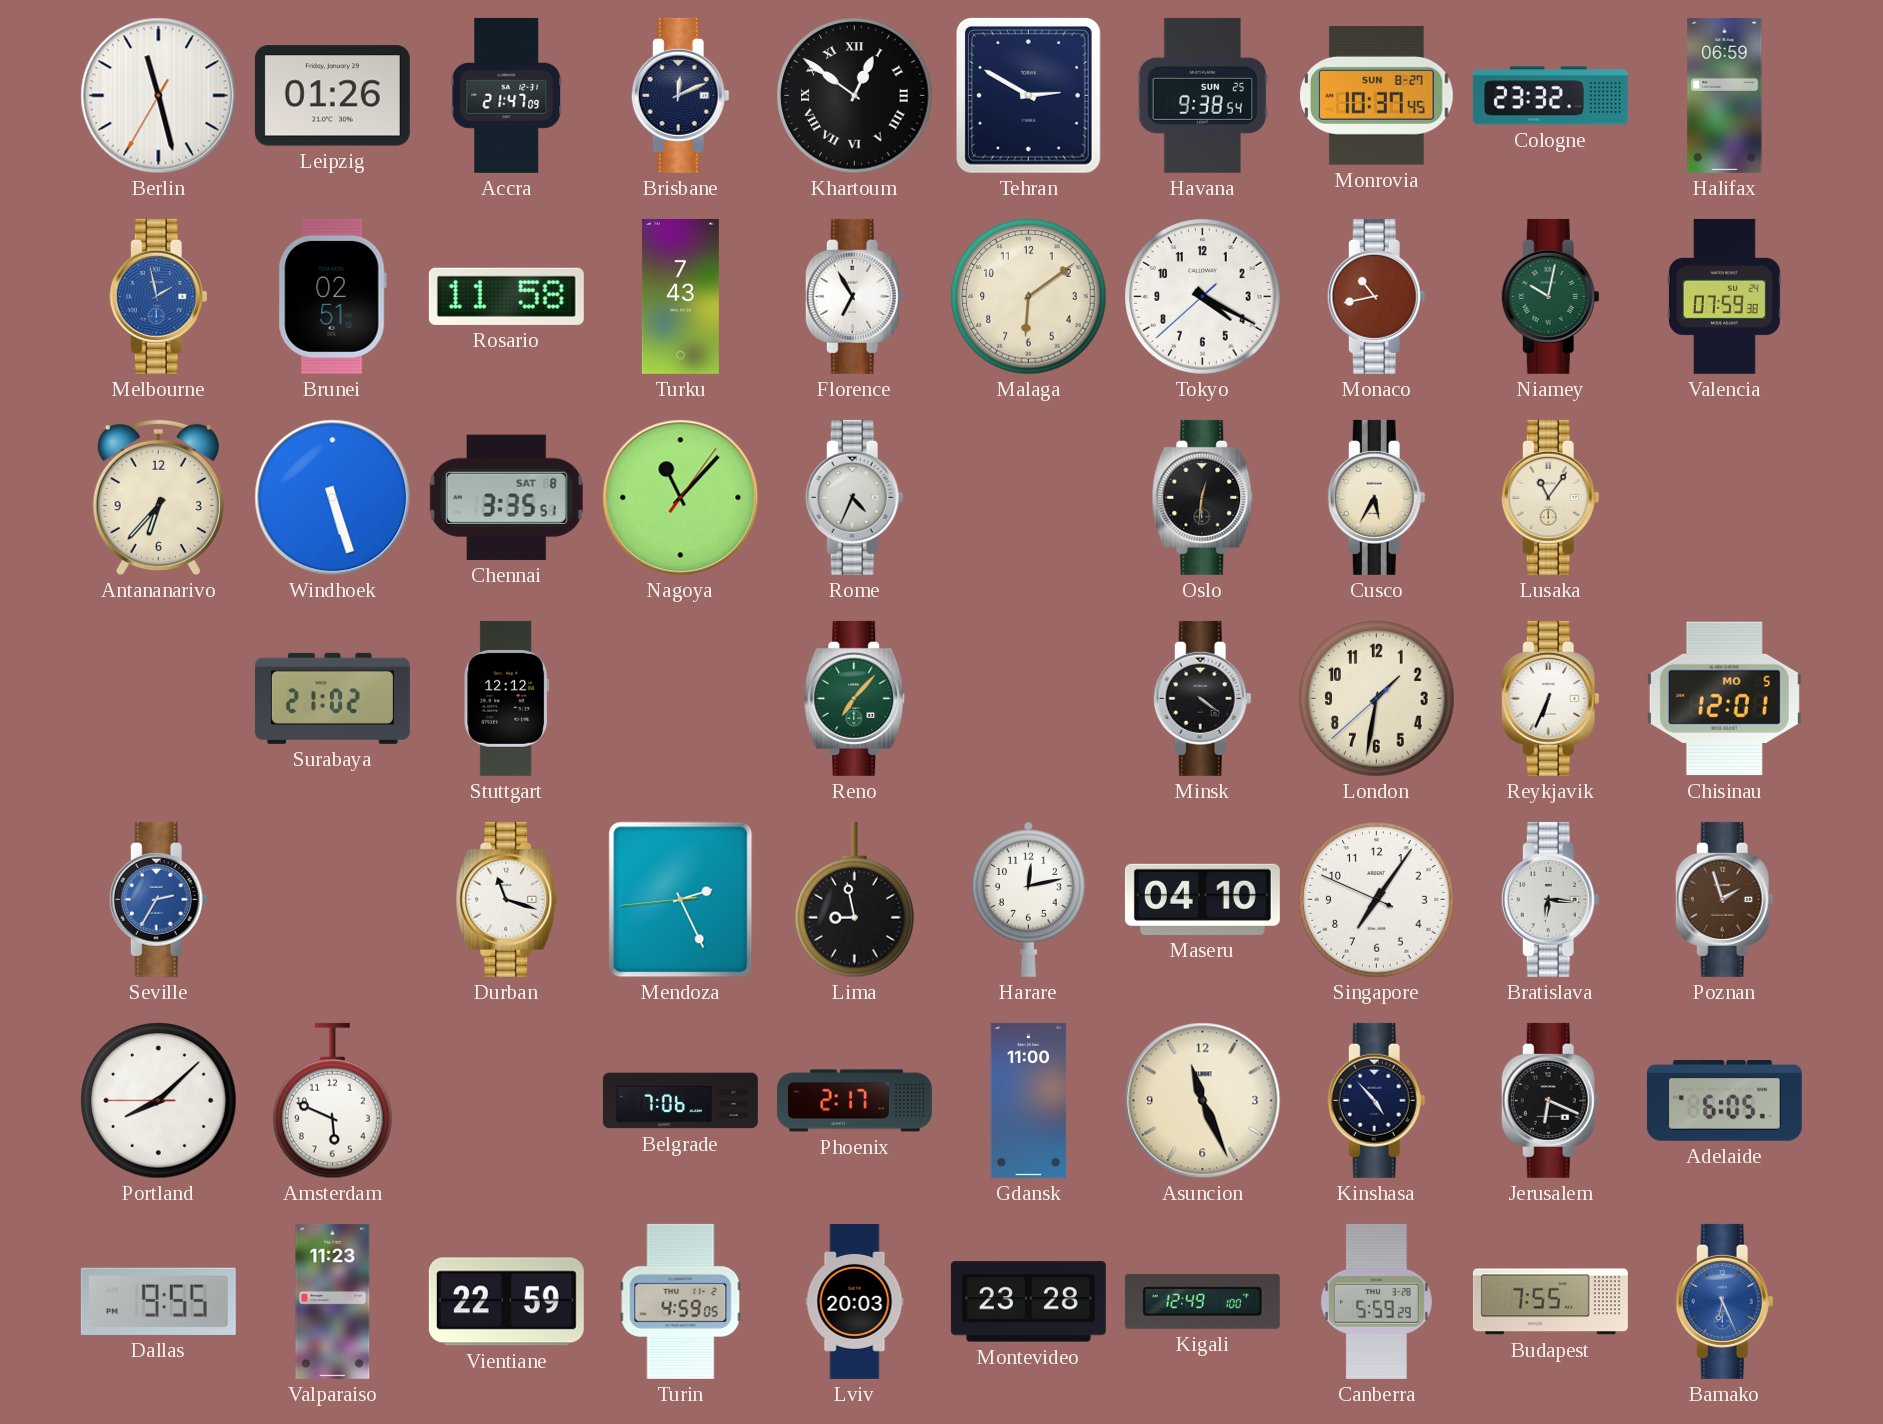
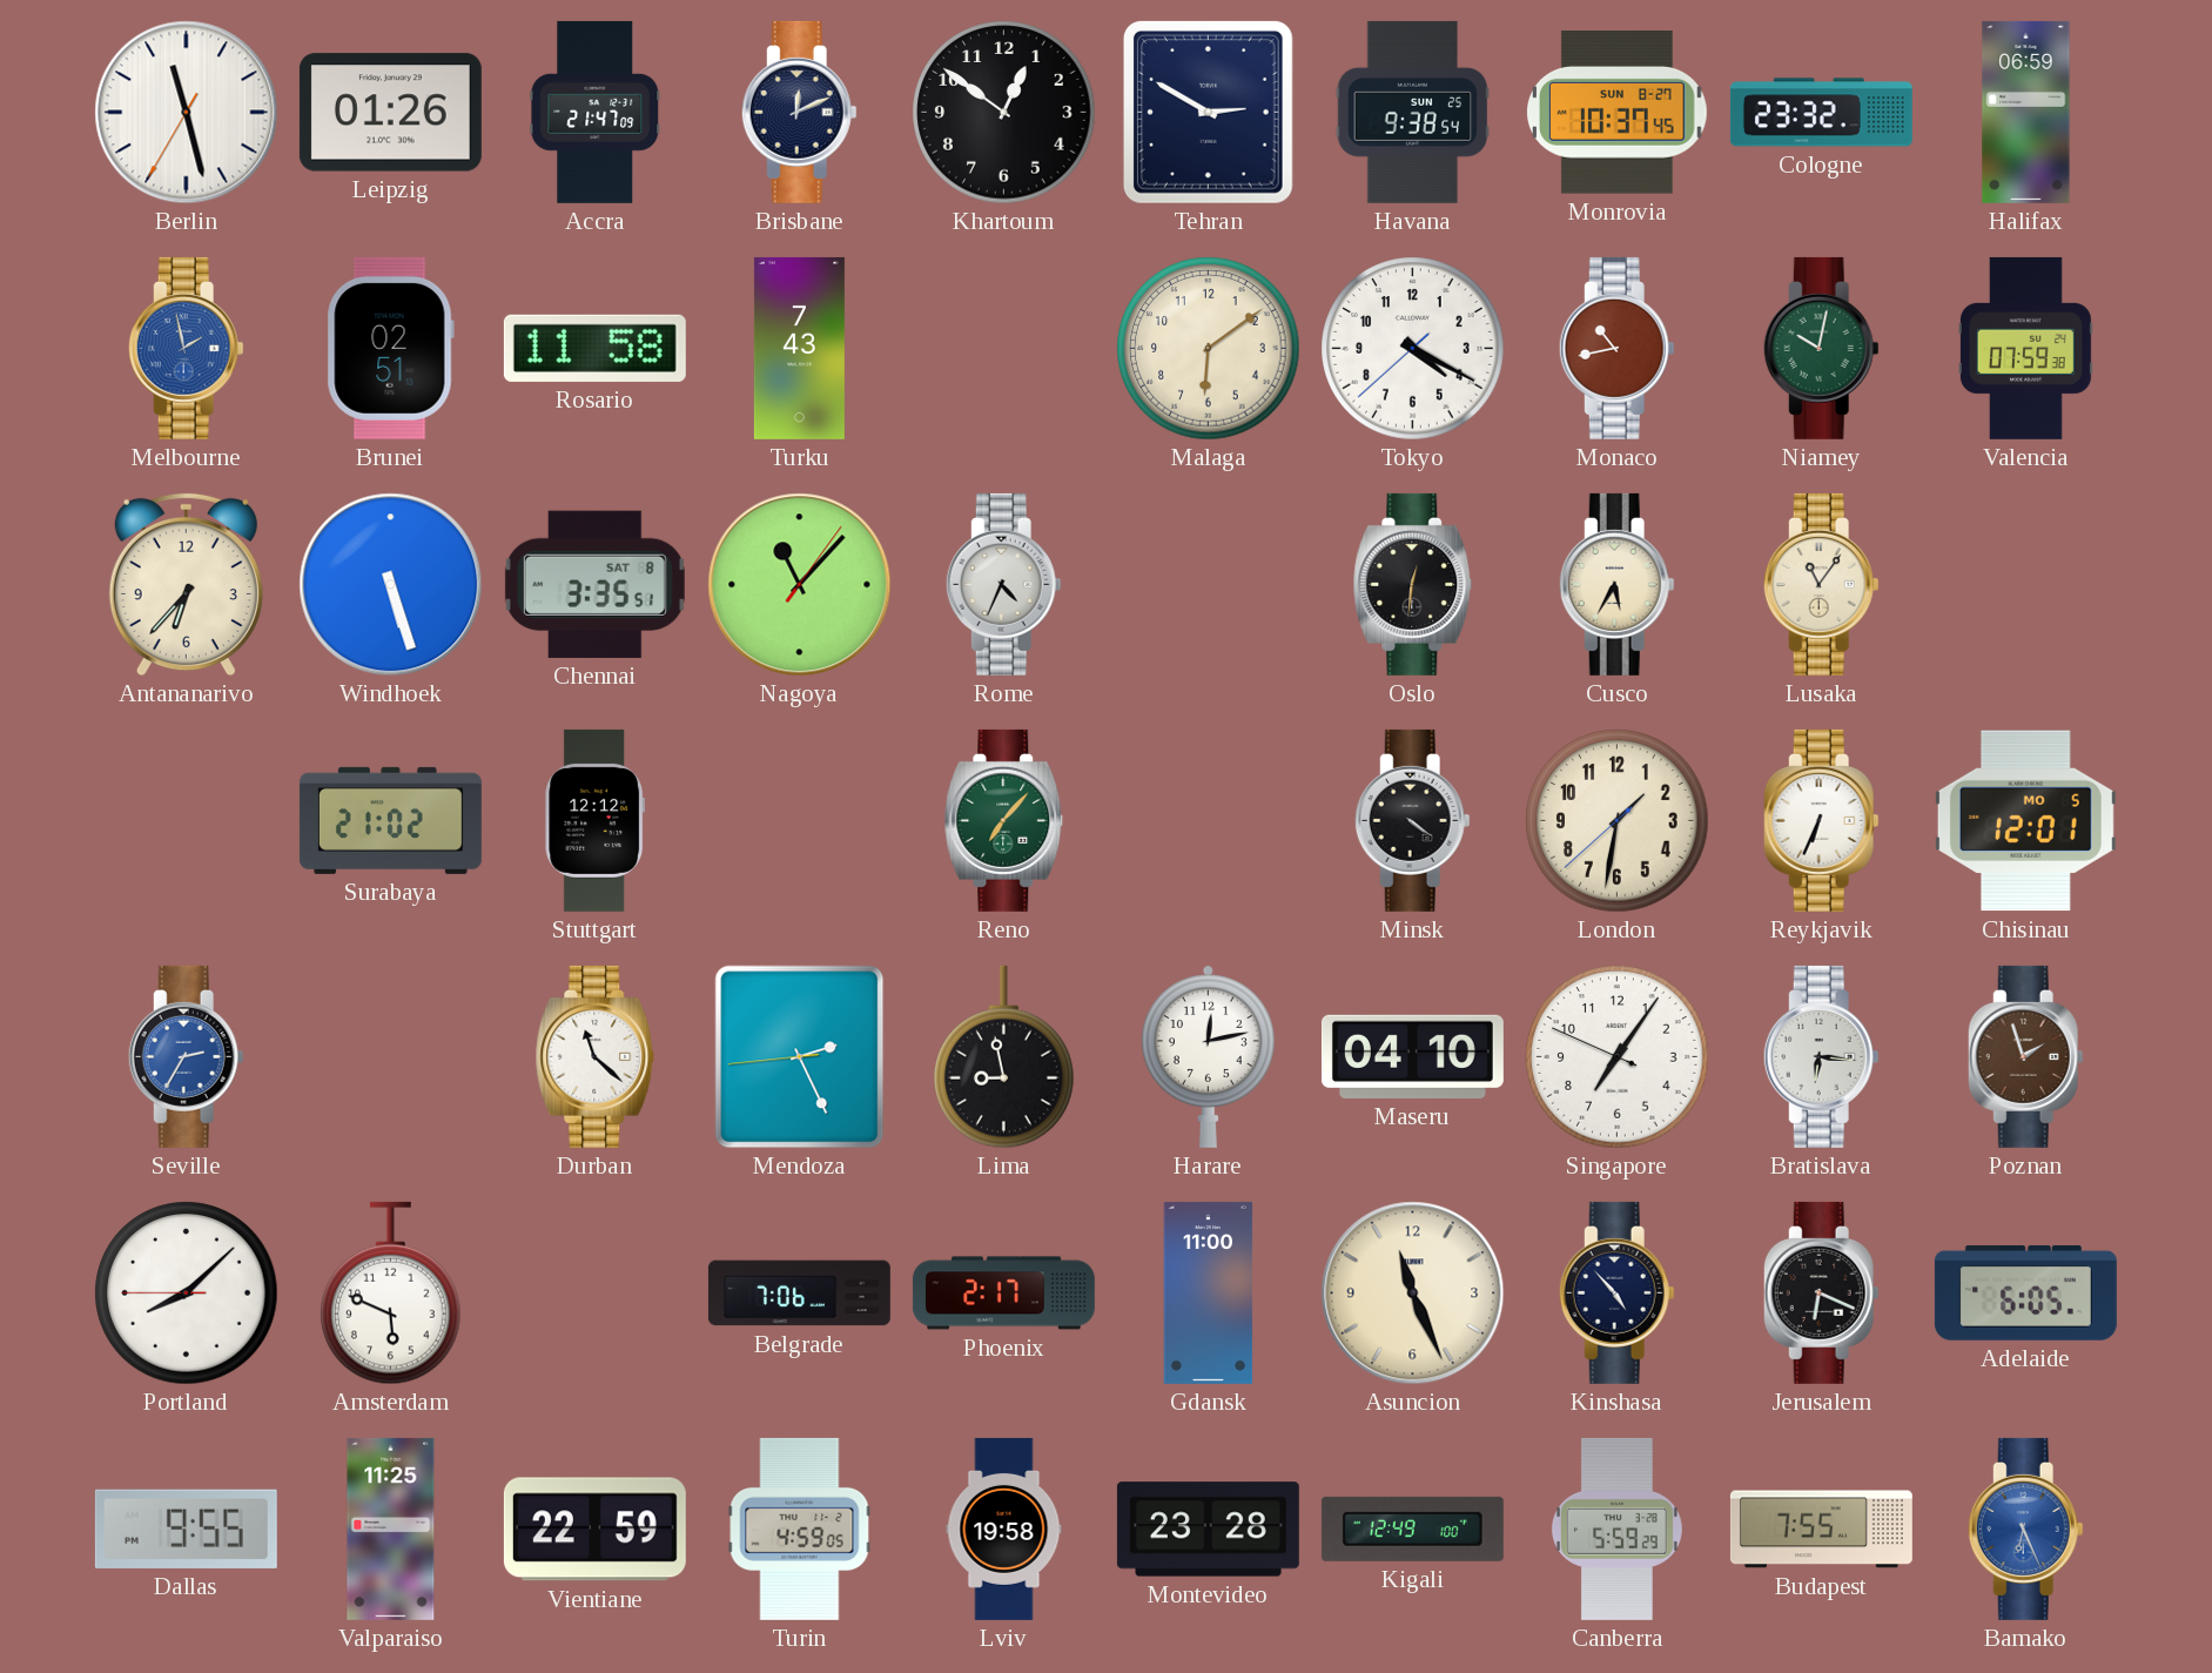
Khartoum numerals: Roman -> Arabic (1004, 113)
Florence: 6:55 -> none (854, 296)
Durban: 11:18 -> 11:22 (596, 1056)
Valparaiso: 11:23 -> 11:25 (391, 1528)
Lviv: 20:03 -> 19:58 (1004, 1528)
